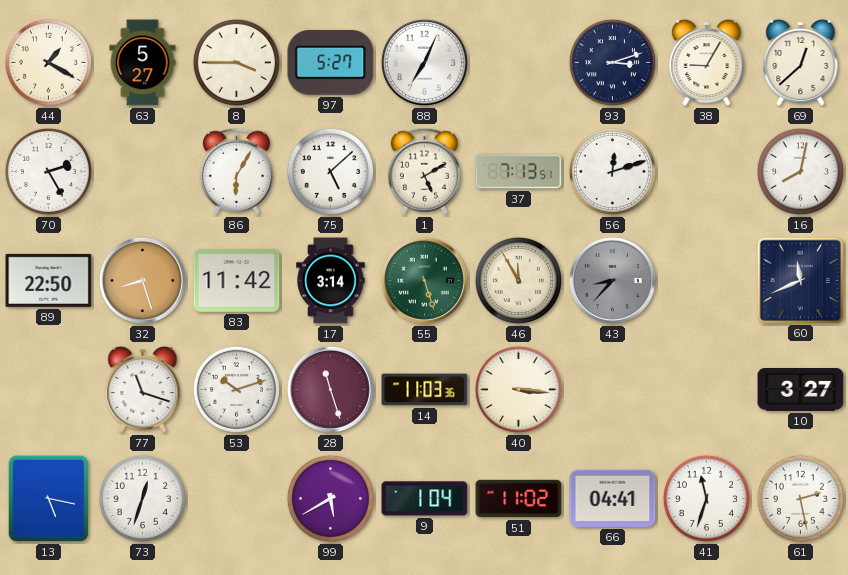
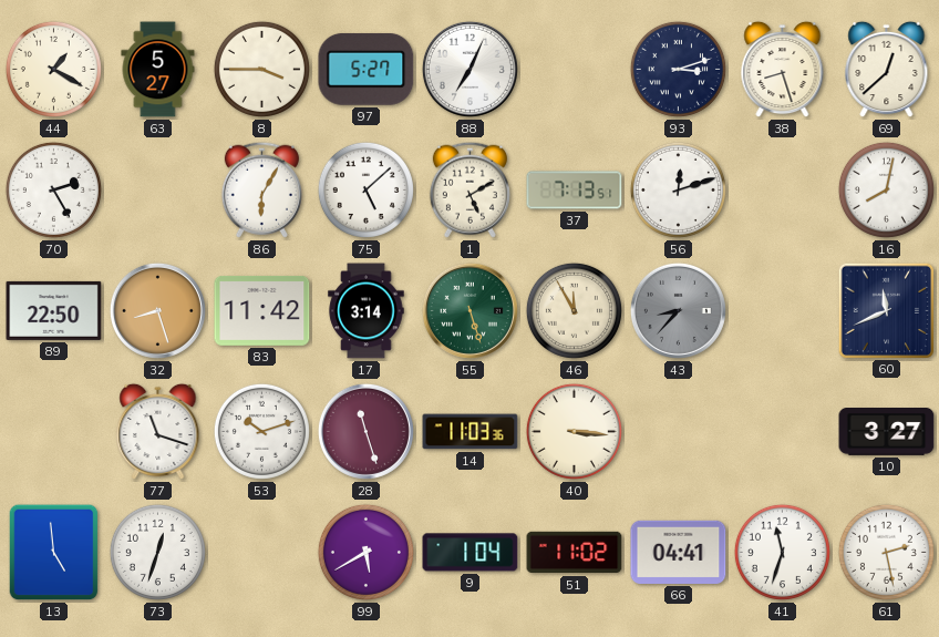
38: 9:05 -> 8:27 (783, 70)
13: 5:17 -> 4:59 (54, 553)
